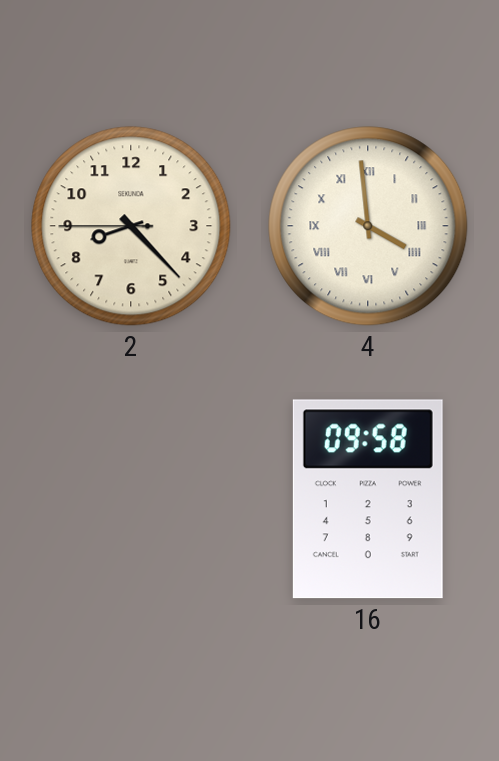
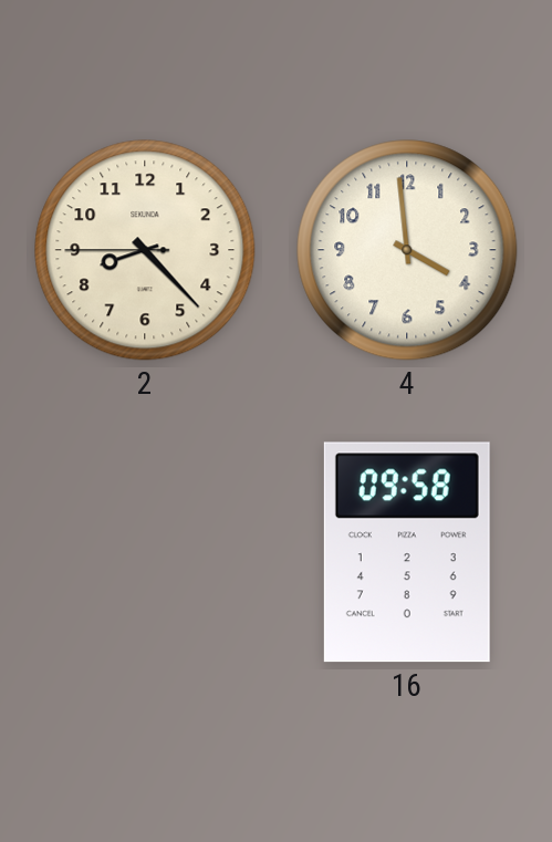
4 numerals: Roman -> Arabic (407, 250)
